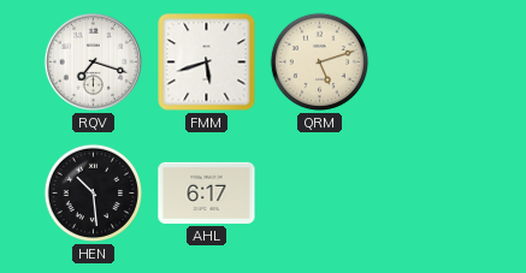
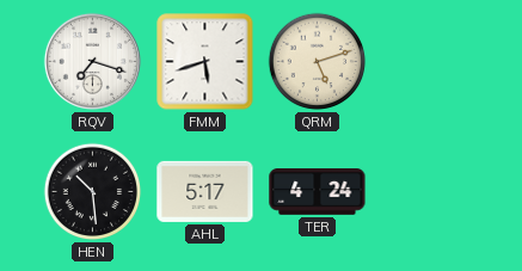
AHL: 6:17 -> 5:17 (205, 191)
TER: none -> 4:24 (318, 192)
